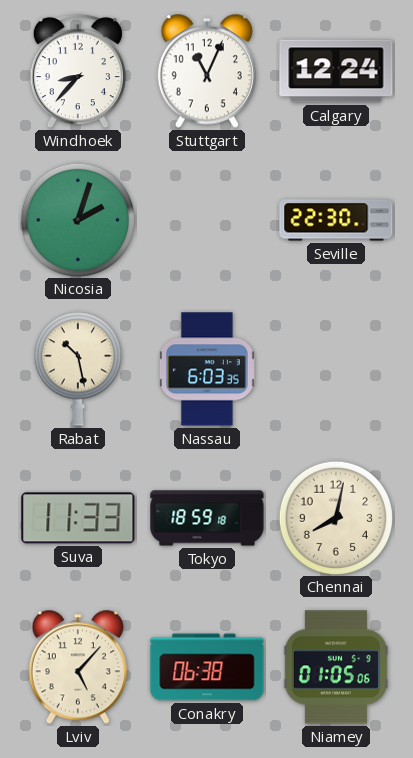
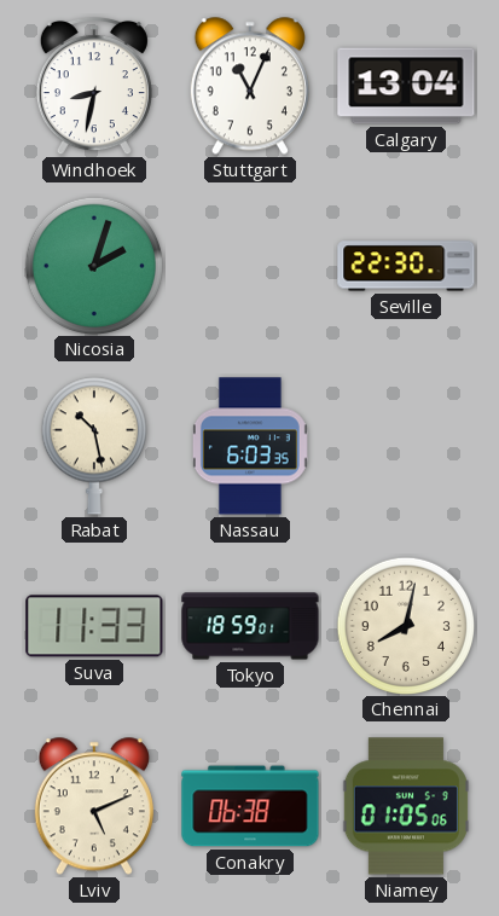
Windhoek: 8:37 -> 8:32 (94, 86)
Calgary: 12:24 -> 13:04 (406, 86)
Tokyo: 18:59:18 -> 18:59:01 (250, 626)
Lviv: 5:07 -> 5:11 (94, 806)
